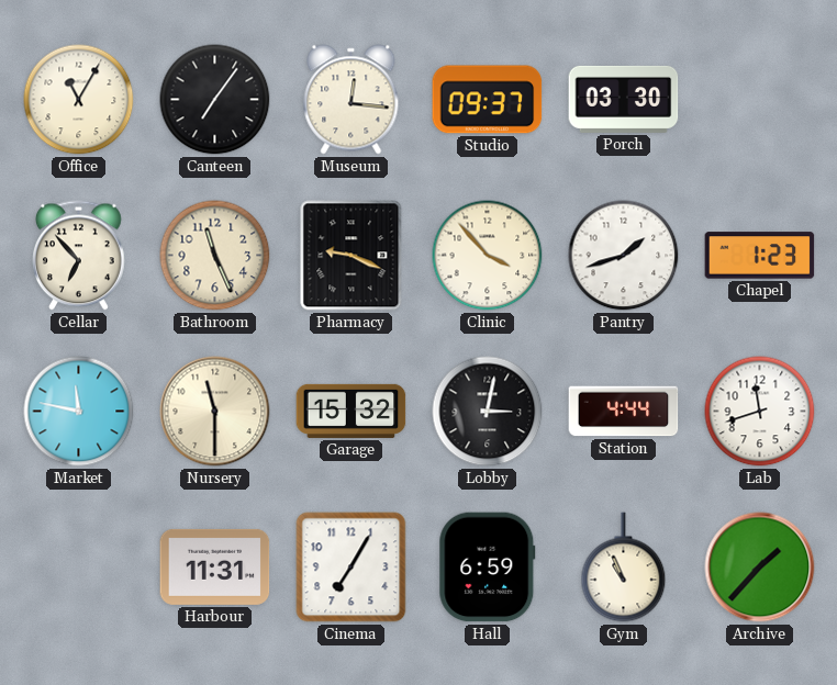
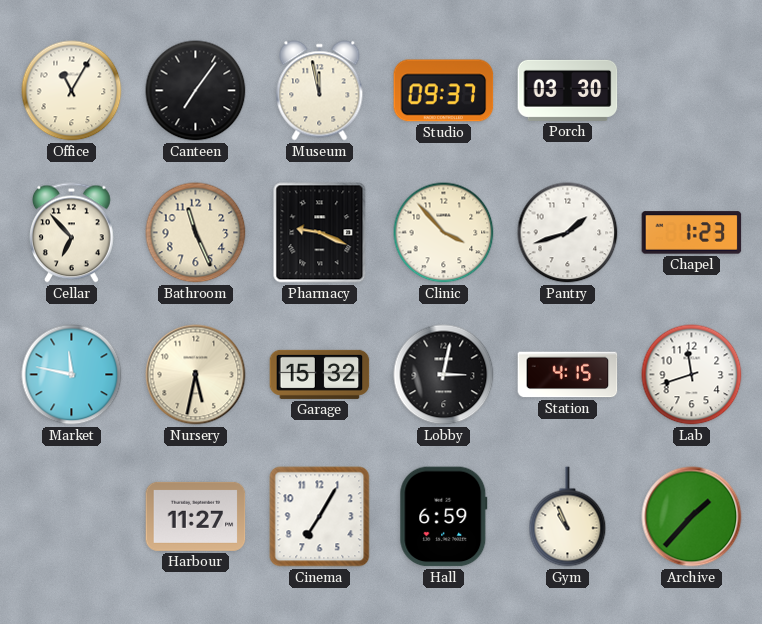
Museum: 12:16 -> 11:58 (320, 91)
Nursery: 11:30 -> 5:32 (196, 375)
Station: 4:44 -> 4:15 (568, 375)
Harbour: 11:31 -> 11:27 (196, 516)
